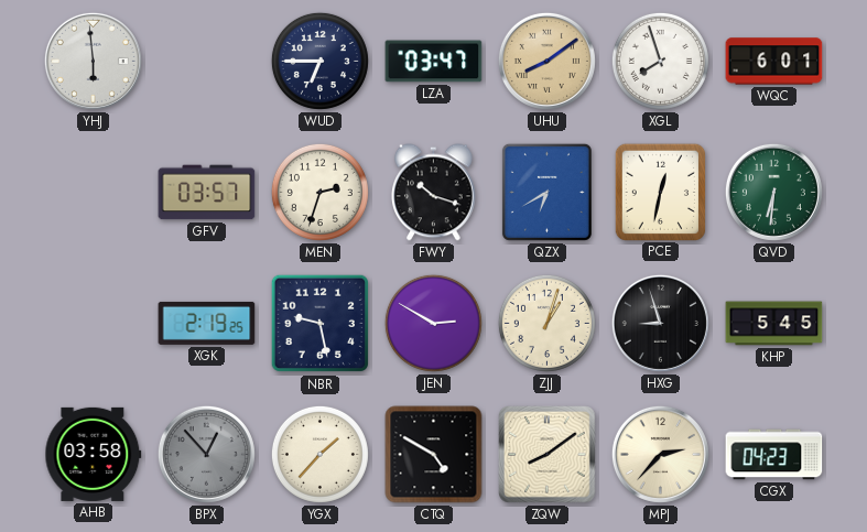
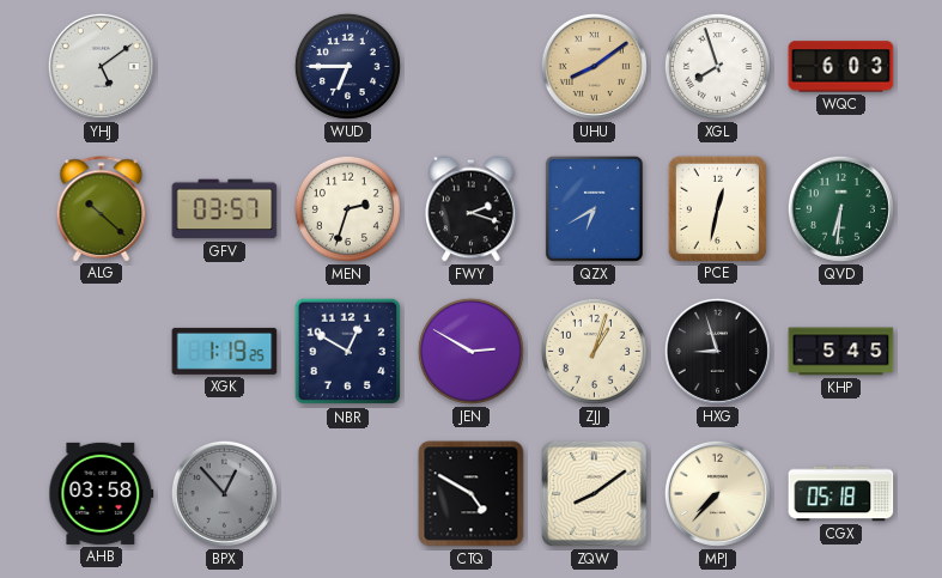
YHJ: 5:59 -> 5:09 (101, 66)
LZA: 03:47 -> none (434, 62)
WQC: 6:01 -> 6:03 (841, 67)
ALG: none -> 10:22 (102, 208)
FWY: 10:18 -> 2:18 (472, 209)
XGK: 2:19 -> 1:19 (225, 351)
NBR: 9:28 -> 12:50 (348, 352)
YGX: 1:37 -> none (319, 454)
MPJ: 2:37 -> 7:37 (717, 493)
CGX: 04:23 -> 05:18 (841, 494)
